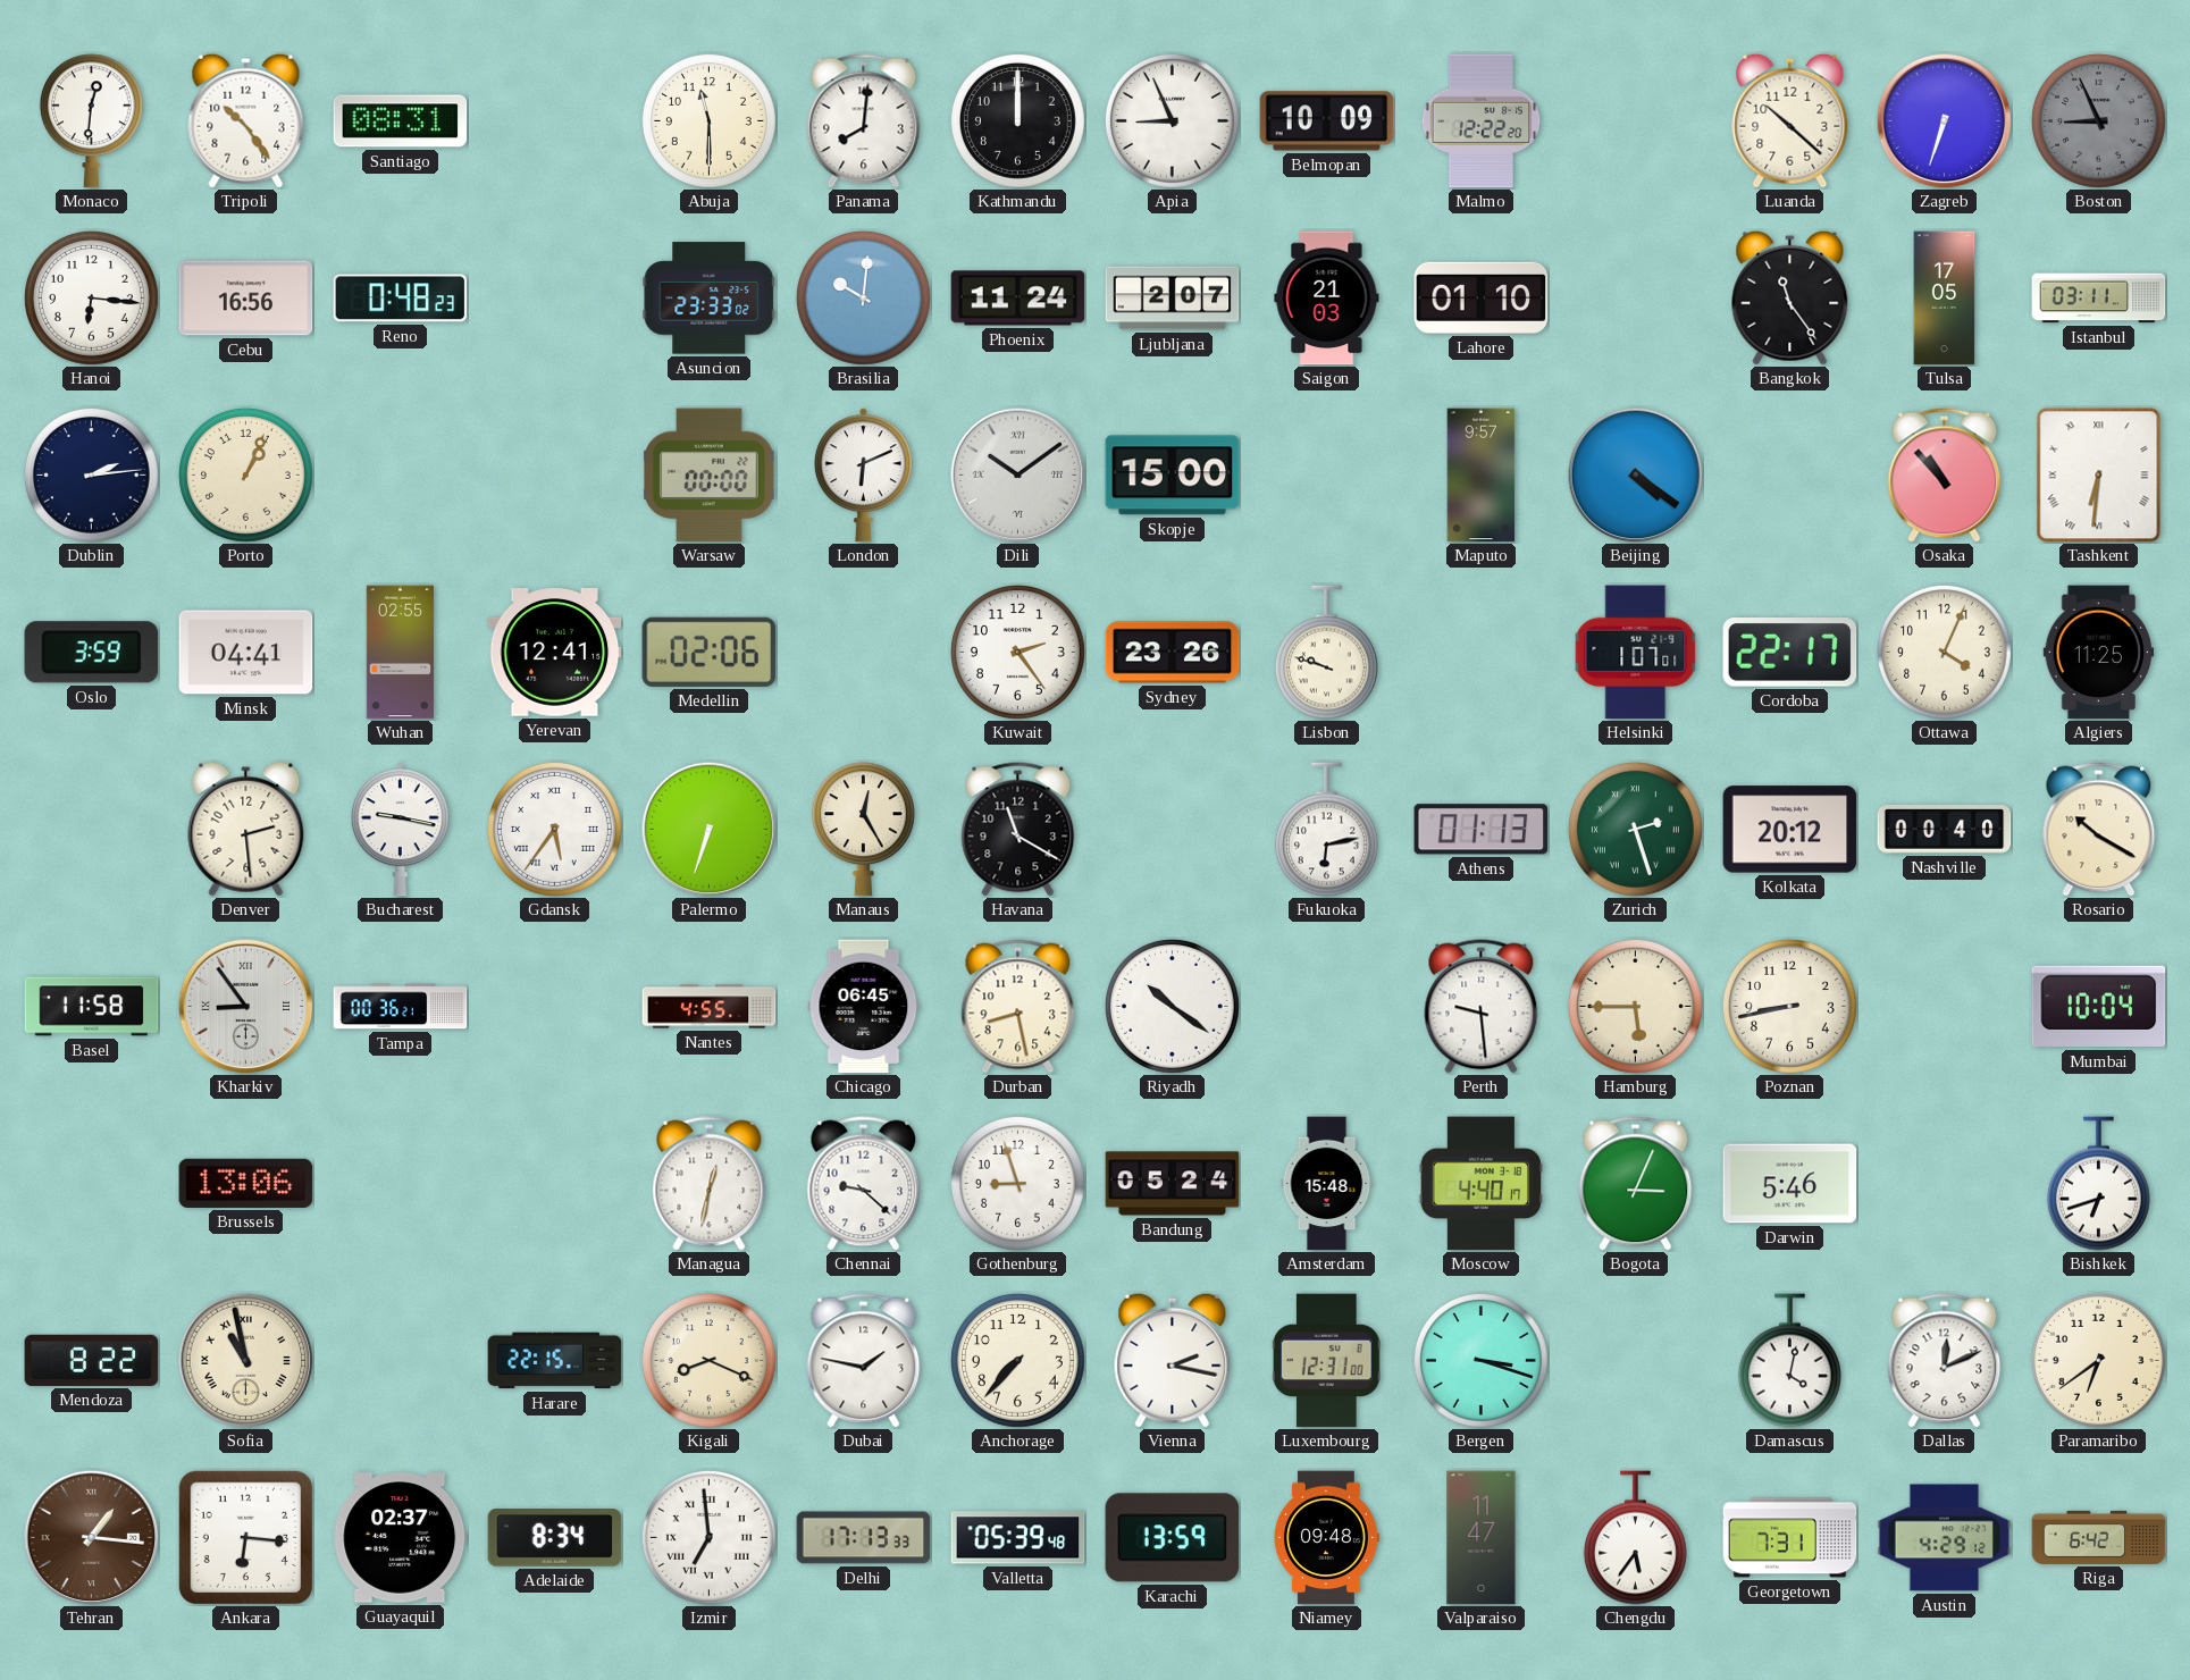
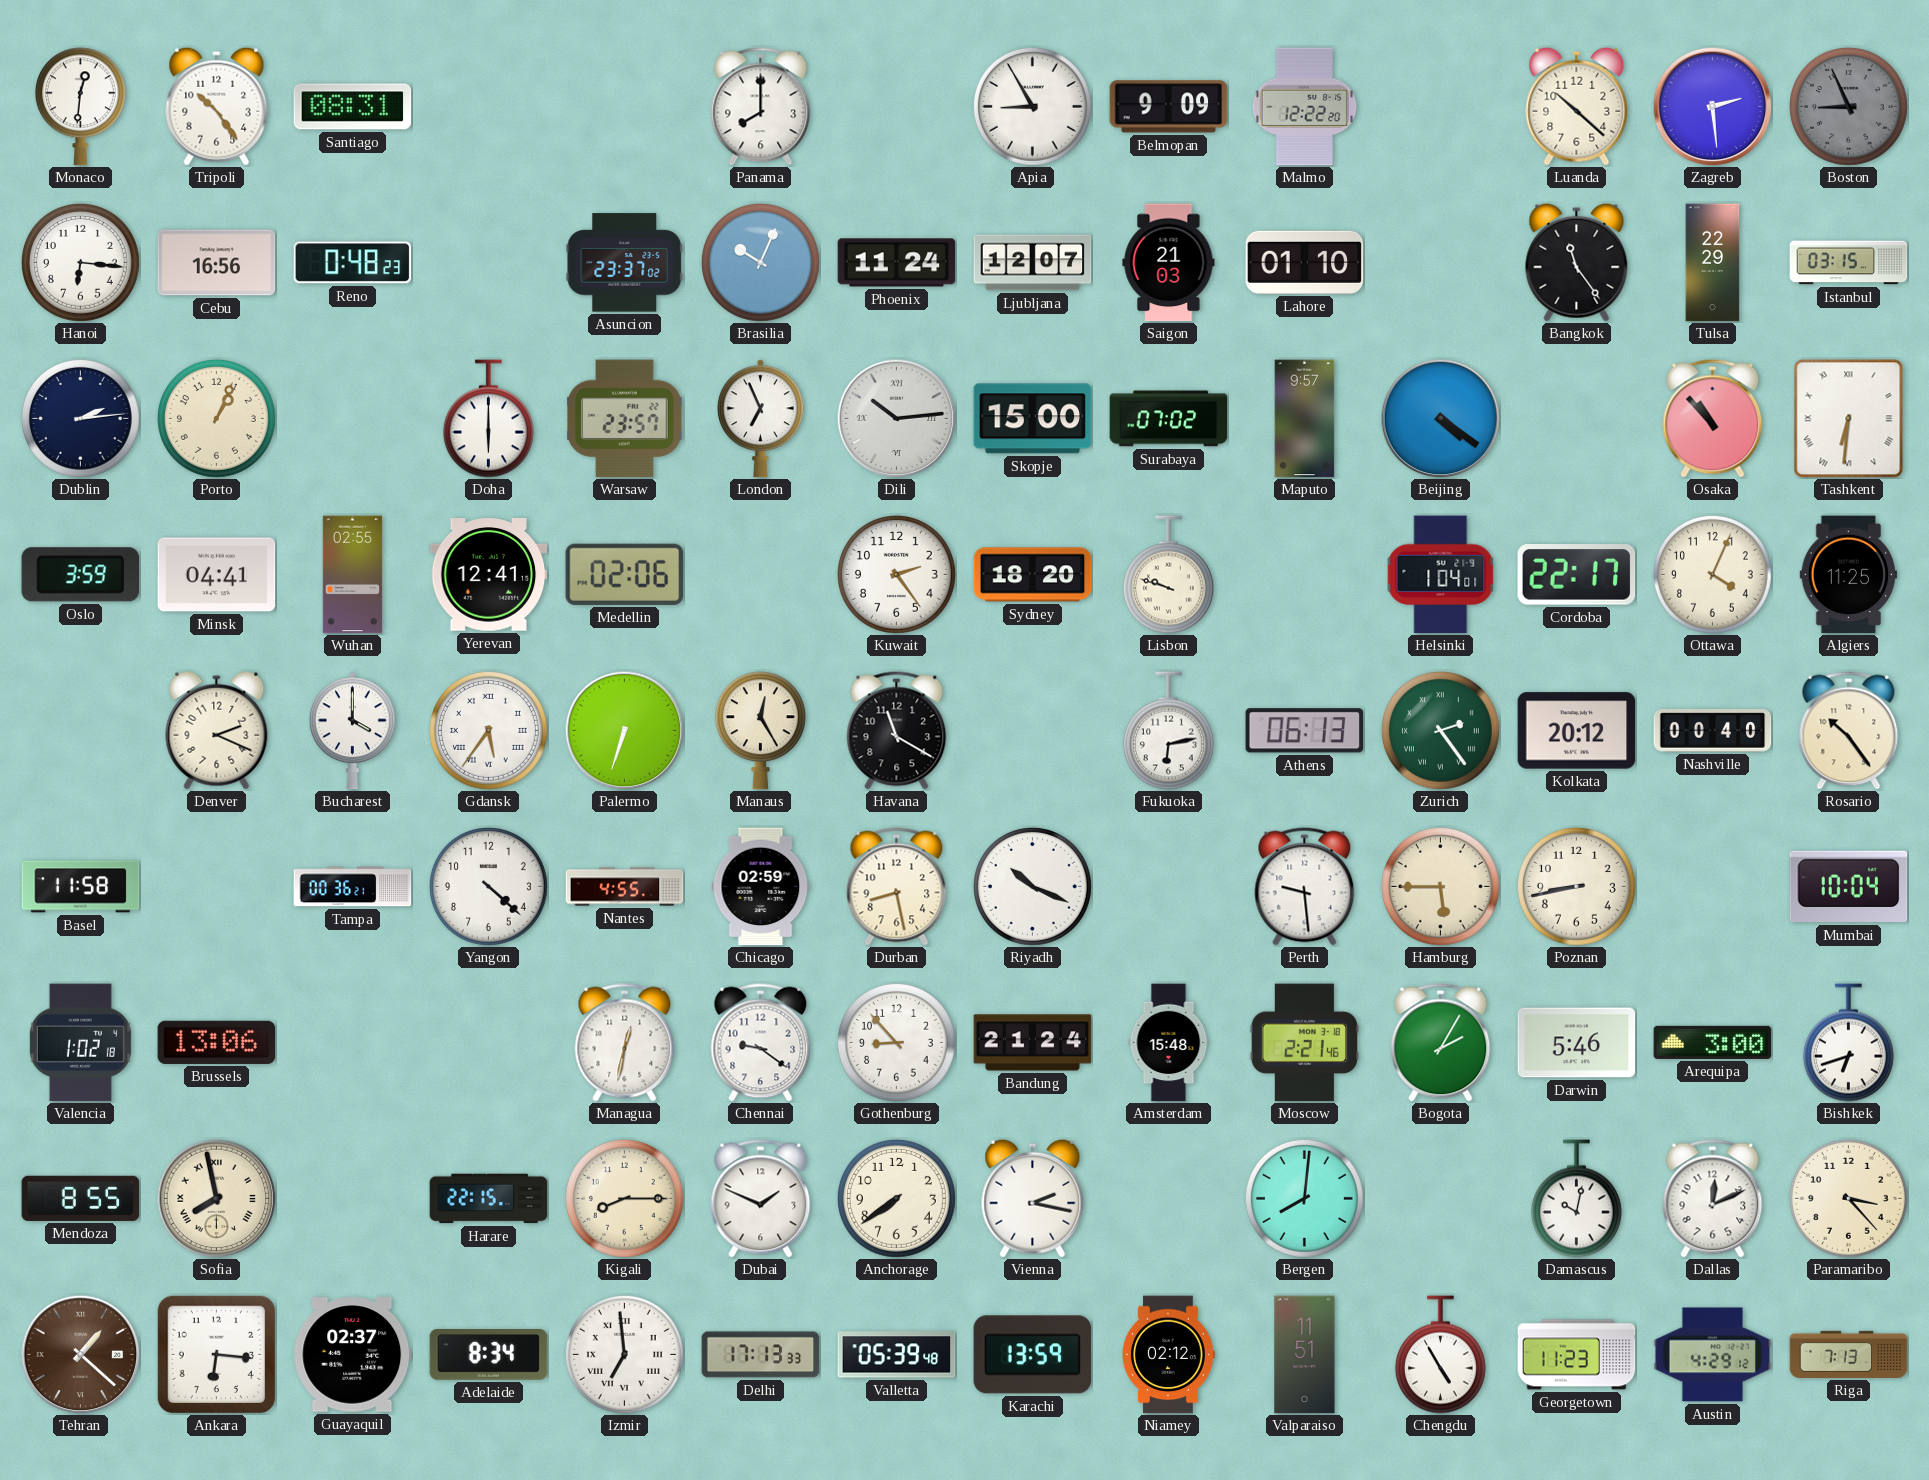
Abuja: 11:30 -> none (708, 120)
Panama: 8:01 -> 8:00 (761, 107)
Kathmandu: 12:00 -> none (1017, 120)
Apia: 8:56 -> 8:55 (1032, 106)
Belmopan: 10:09 -> 9:09 (1169, 107)
Zagreb: 6:33 -> 2:29 (1712, 106)
Asuncion: 23:33 -> 23:37 (625, 263)
Brasilia: 10:01 -> 10:04 (760, 262)
Ljubljana: 2:07 -> 12:07 (1033, 263)
Tulsa: 17:05 -> 22:29 (1713, 263)
Istanbul: 03:11 -> 03:15 (1849, 263)
Doha: none -> 6:00 (488, 419)
Warsaw: 00:00 -> 23:57 (625, 419)
London: 6:11 -> 6:56 (760, 419)
Dili: 10:09 -> 10:14 (896, 418)
Surabaya: none -> 07:02 (1169, 419)
Sydney: 23:26 -> 18:20 (1033, 575)
Helsinki: 1:07 -> 1:04 (1441, 575)
Denver: 2:29 -> 2:19 (217, 730)
Bucharest: 9:17 -> 4:00 (352, 731)
Athens: 01:13 -> 06:13 (1305, 731)
Zurich: 2:27 -> 2:24 (1440, 730)
Rosario: 10:20 -> 10:24 (1849, 731)
Kharkiv: 8:54 -> none (245, 1006)
Yangon: none -> 4:22 (488, 886)
Chicago: 06:45 -> 02:59 (761, 887)
Riyadh: 10:21 -> 10:19 (1032, 886)
Valencia: none -> 1:02 (80, 1043)
Chennai: 9:22 -> 9:21 (761, 1043)
Gothenburg: 8:57 -> 8:53 (896, 1042)
Bandung: 05:24 -> 21:24 (1033, 1043)
Moscow: 4:40 -> 2:21 (1305, 1043)
Bogota: 3:04 -> 2:05 (1441, 1043)
Arequipa: none -> 3:00 (1713, 1042)
Mendoza: 8:22 -> 8:55 (81, 1198)
Sofia: 10:58 -> 7:58 (216, 1198)
Kigali: 8:19 -> 8:15 (624, 1198)
Dubai: 1:47 -> 1:49 (761, 1199)
Anchorage: 7:37 -> 7:39 (896, 1198)
Luxembourg: 12:31 -> none (1326, 1361)
Bergen: 3:18 -> 8:01 (1304, 1198)
Damascus: 4:02 -> 10:02 (1576, 1199)
Paramaribo: 6:39 -> 3:23 (1848, 1198)
Tehran: 1:16 -> 1:22 (80, 1354)
Niamey: 09:48 -> 02:12 (1168, 1355)
Valparaiso: 11:47 -> 11:51 (1305, 1355)
Chengdu: 5:36 -> 4:55 (1440, 1355)
Georgetown: 7:31 -> 11:23 (1577, 1355)
Riga: 6:42 -> 7:13 (1849, 1354)
